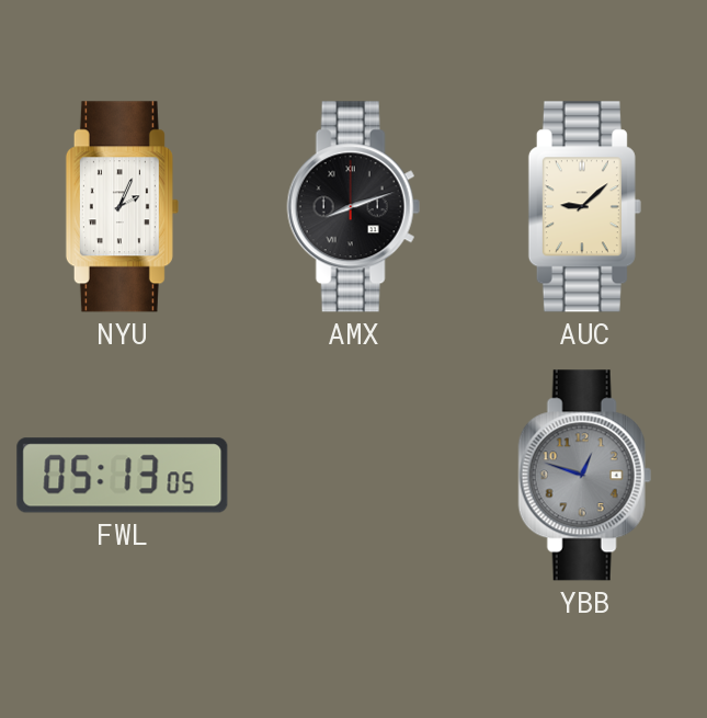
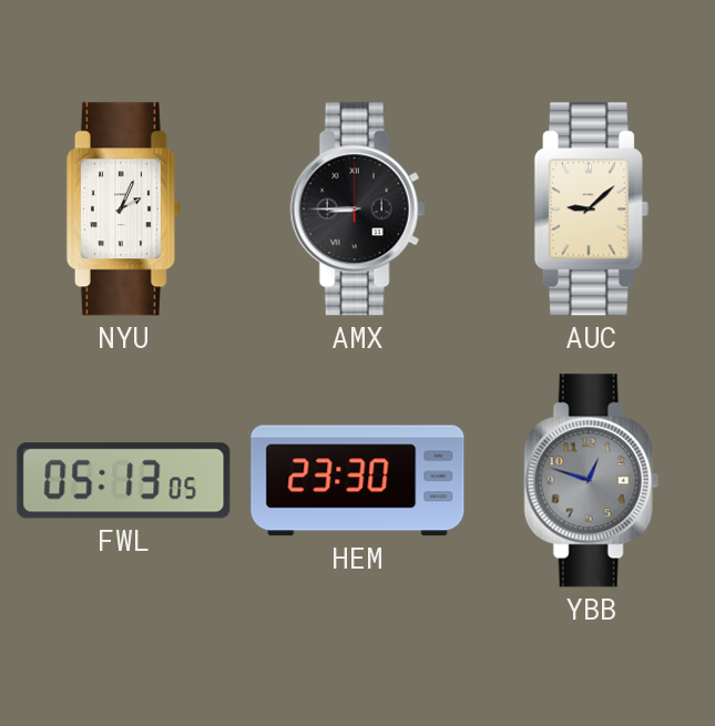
AMX: 8:12 -> 8:45 (357, 209)
HEM: none -> 23:30 (358, 481)
